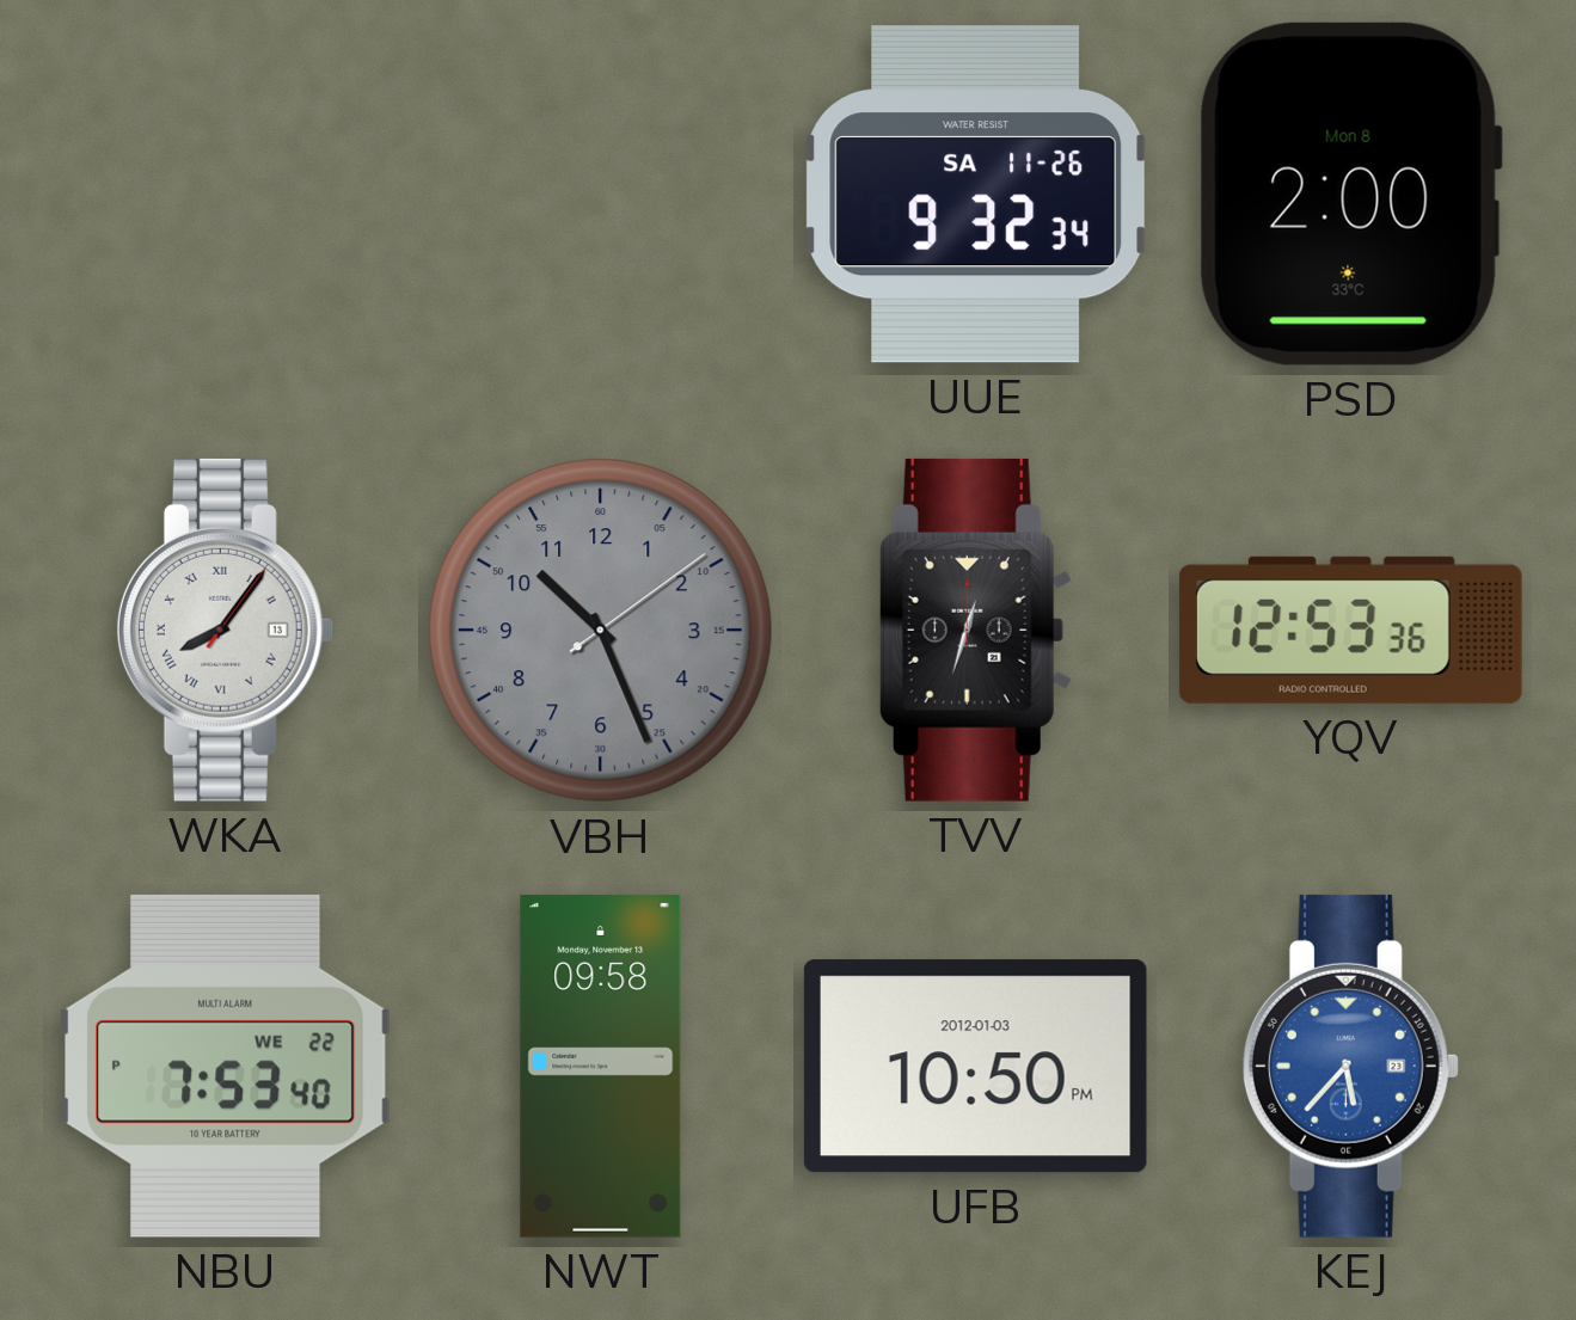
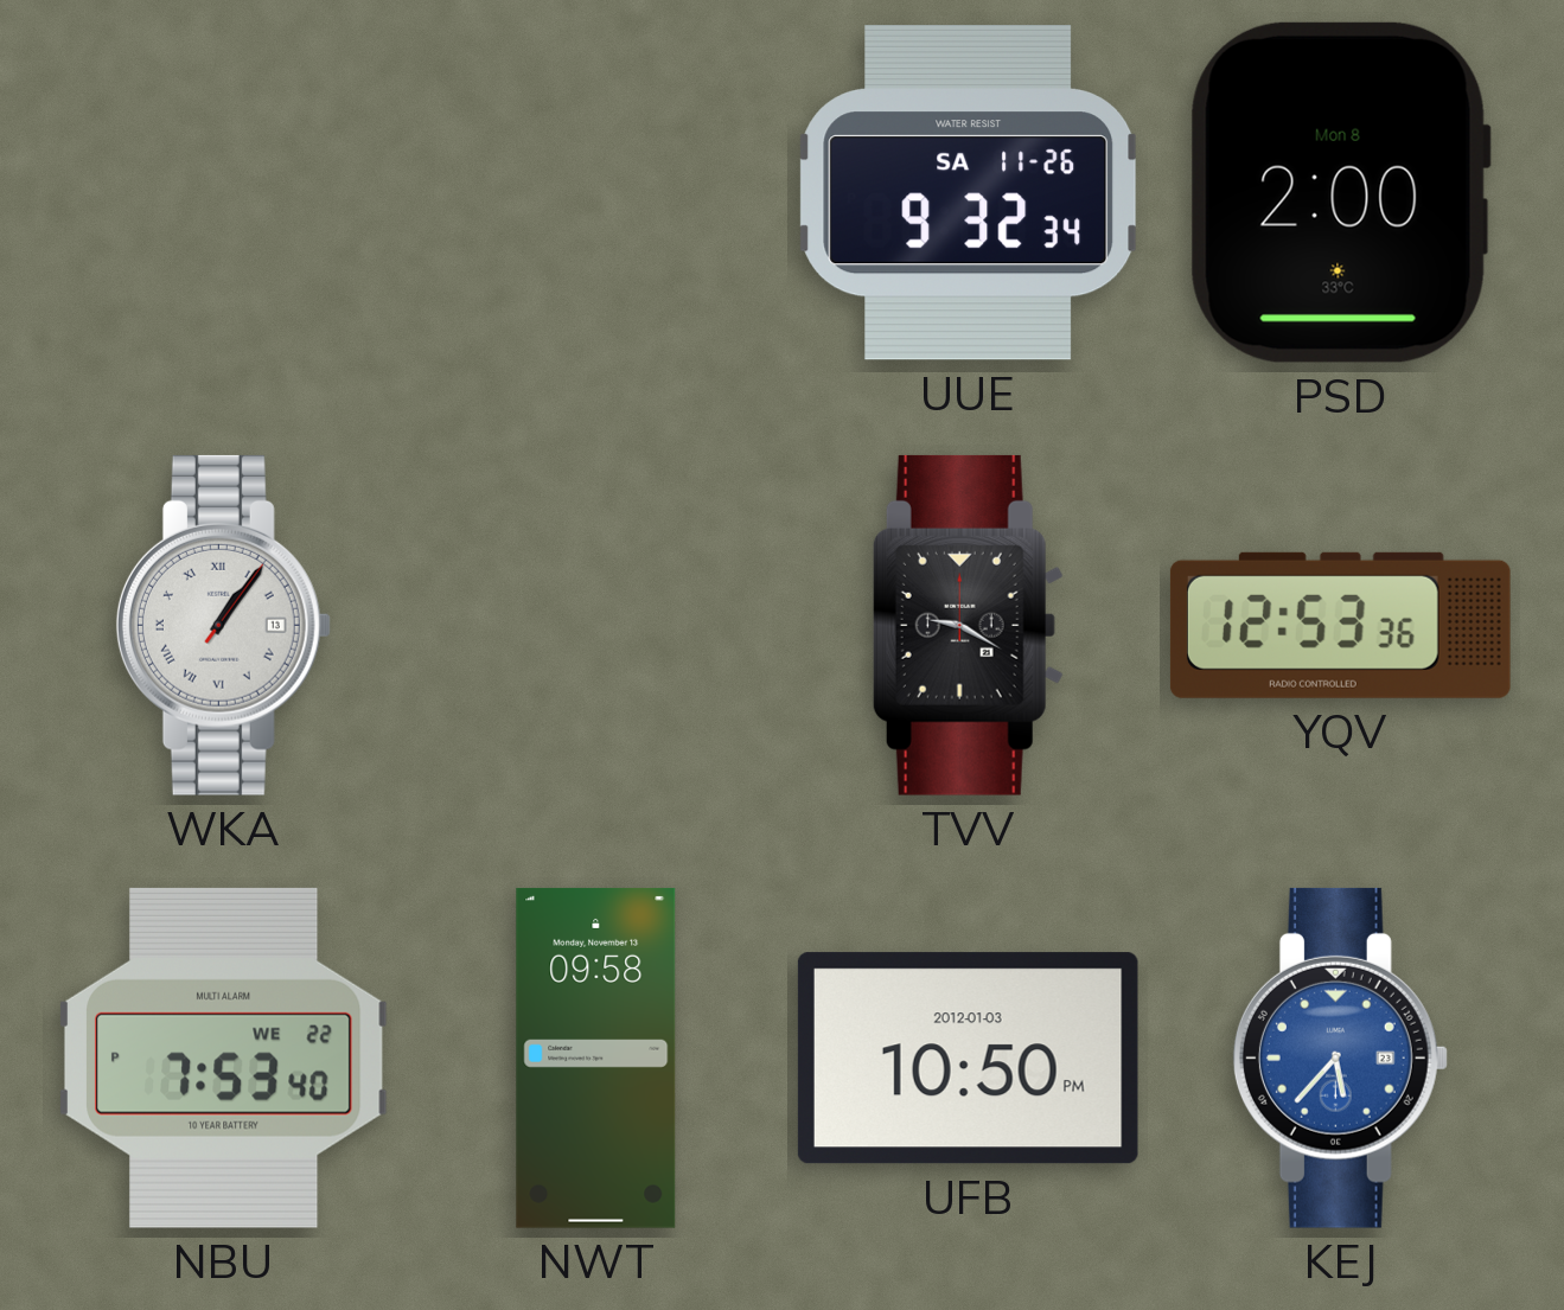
WKA: 8:06 -> 1:06 (223, 625)
VBH: 10:26 -> none (600, 630)
TVV: 12:33 -> 9:20 (968, 625)
